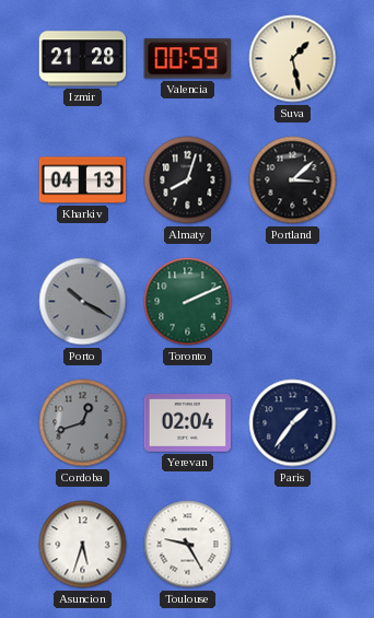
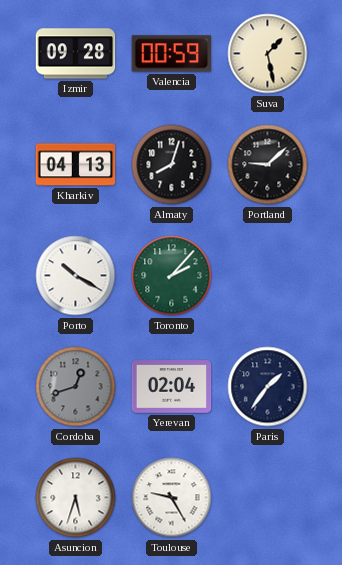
Izmir: 21:28 -> 09:28 (76, 54)
Portland: 3:08 -> 9:08 (268, 165)
Porto dial: grey -> white (76, 276)
Toronto: 2:11 -> 2:07 (172, 276)
